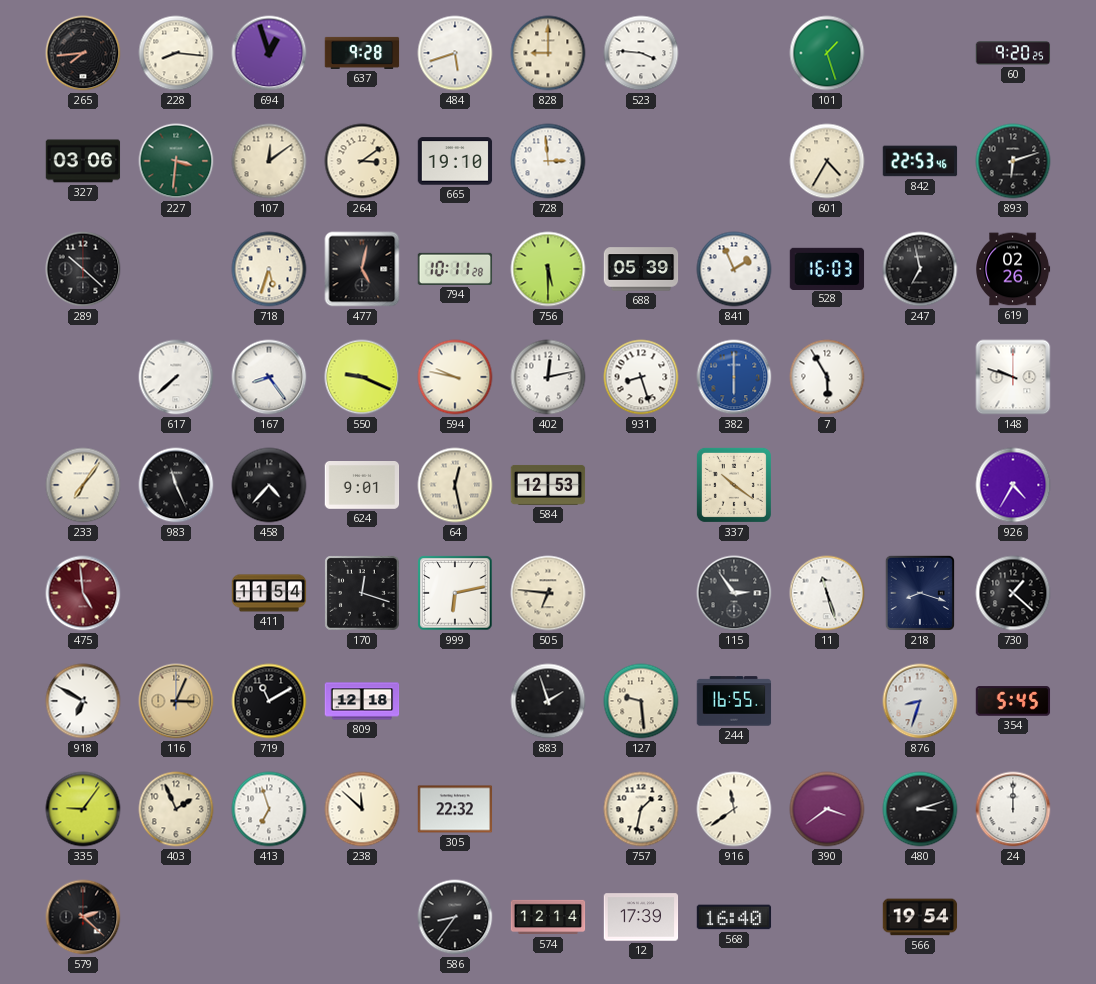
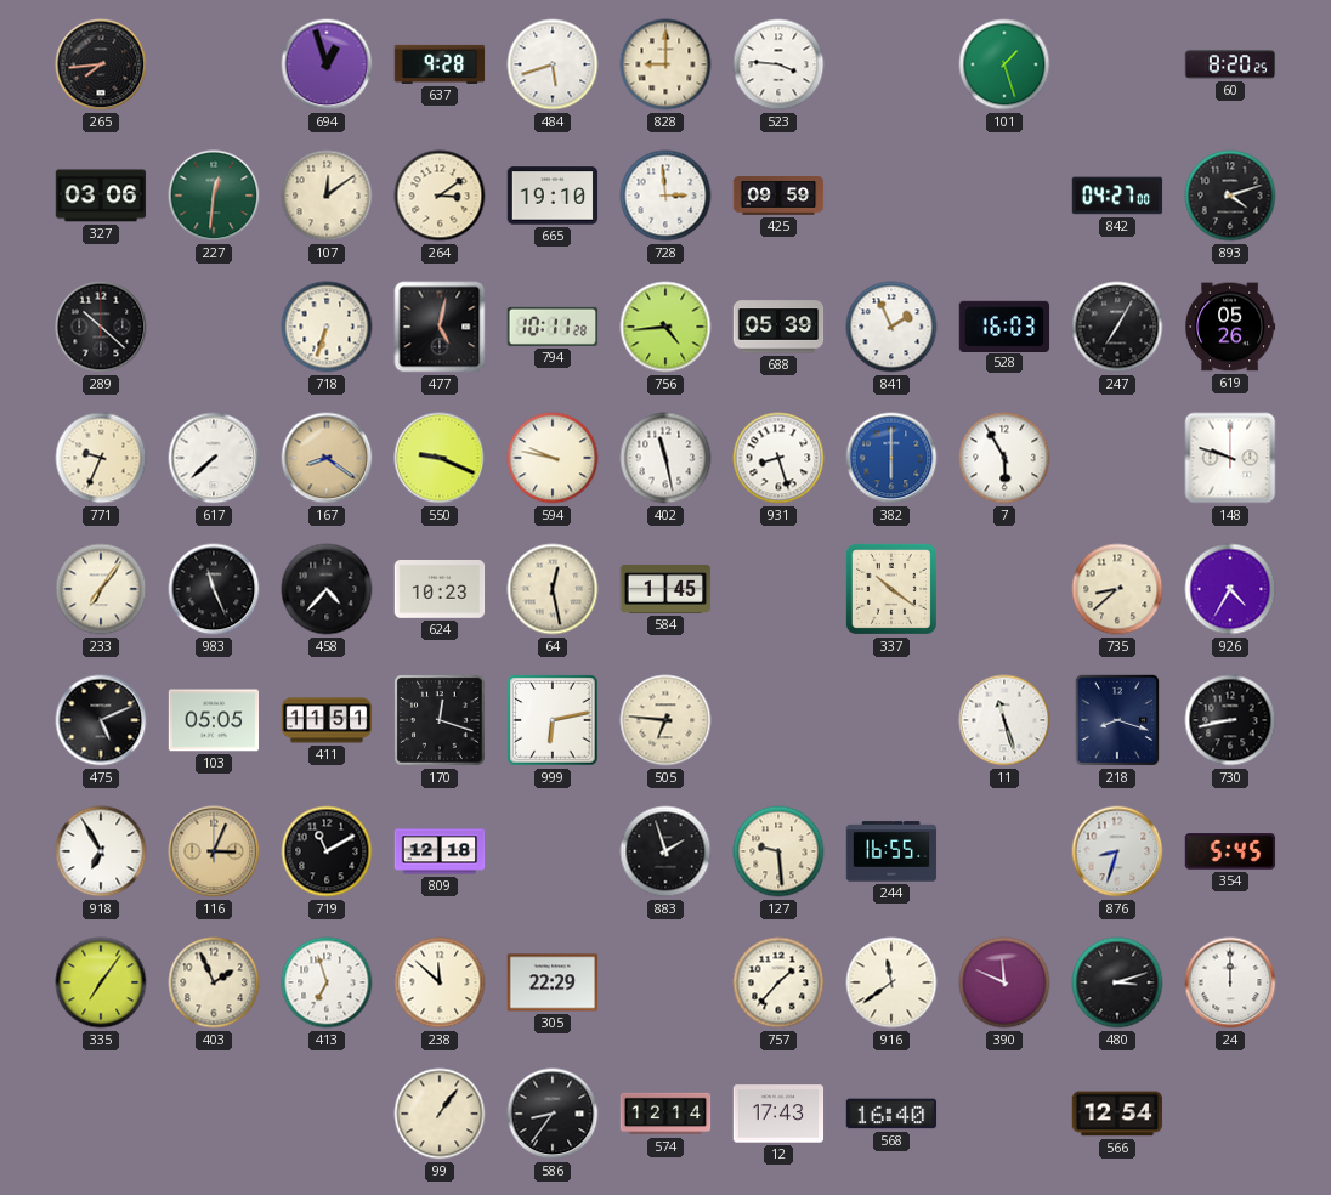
228: 8:16 -> none (176, 53)
60: 9:20 -> 8:20 (1230, 64)
227: 3:31 -> 12:31 (214, 196)
425: none -> 09:59 (778, 197)
601: 4:35 -> none (827, 161)
842: 22:53 -> 04:27 (1117, 196)
893: 6:12 -> 4:12 (1230, 196)
718: 5:33 -> 6:33 (327, 327)
756: 5:30 -> 4:44 (665, 327)
247: 6:58 -> 7:05 (1117, 327)
619: 02:26 -> 05:26 (1230, 327)
771: none -> 9:34 (101, 458)
167: 8:24 -> 8:21 (327, 458)
167 dial: white -> champagne (327, 458)
402: 12:13 -> 11:28 (665, 458)
624: 9:01 -> 10:23 (440, 590)
584: 12:53 -> 1:45 (665, 589)
735: none -> 8:38 (1117, 589)
475: 4:59 -> 5:11 (101, 720)
475 dial: burgundy -> black (101, 720)
103: none -> 05:05 (214, 720)
411: 11:54 -> 11:51 (327, 720)
115: 2:54 -> none (734, 593)
730: 1:22 -> 8:43 (1230, 720)
918: 6:50 -> 6:55 (101, 851)
335: 9:06 -> 7:06 (101, 982)
305: 22:32 -> 22:29 (553, 982)
757: 1:32 -> 1:37 (778, 982)
390: 3:39 -> 11:49 (1004, 982)
579: 2:22 -> none (83, 917)
99: none -> 1:06 (440, 1114)
12: 17:39 -> 17:43 (778, 1114)
566: 19:54 -> 12:54 (1117, 1114)
